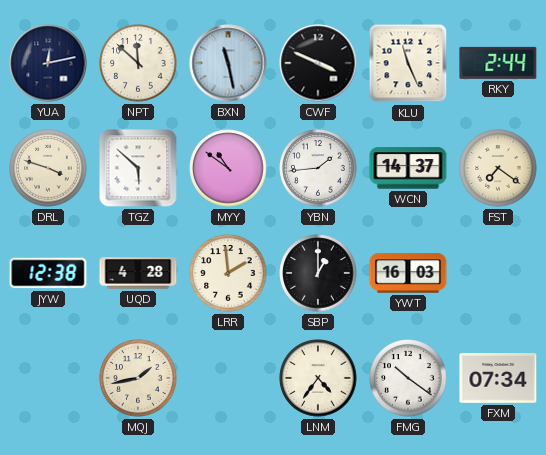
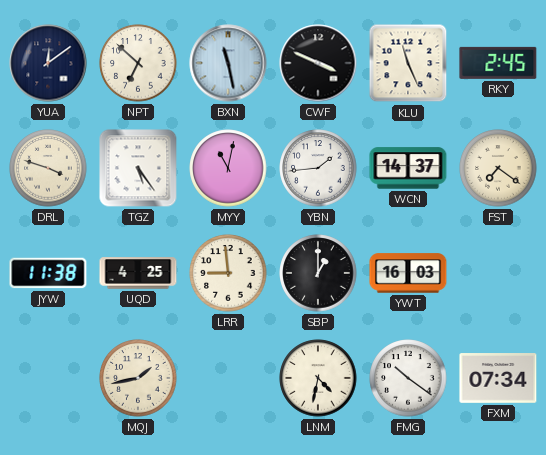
YUA: 12:13 -> 12:09 (48, 63)
NPT: 11:52 -> 6:52 (138, 63)
RKY: 2:44 -> 2:45 (498, 63)
TGZ: 5:52 -> 5:24 (138, 168)
MYY: 10:51 -> 11:02 (228, 168)
JYW: 12:38 -> 11:38 (48, 273)
UQD: 4:28 -> 4:25 (138, 273)
LRR: 1:59 -> 8:59 (228, 273)
LNM: 4:36 -> 4:32 (318, 378)
